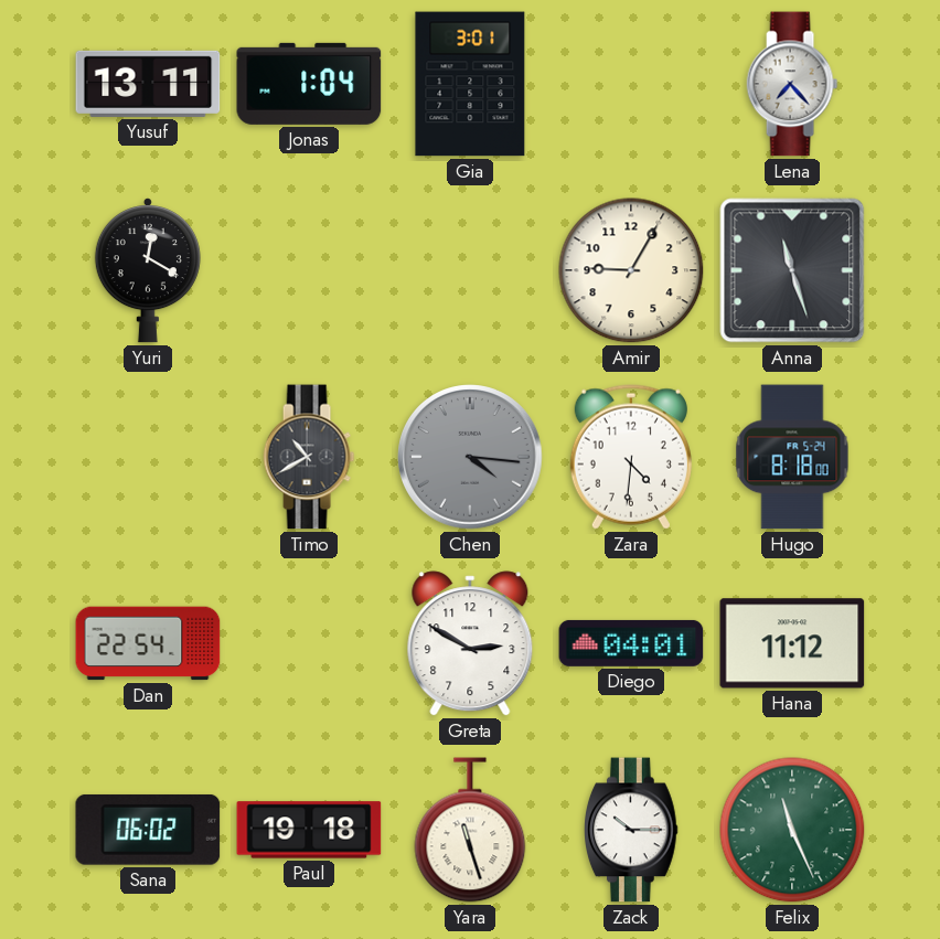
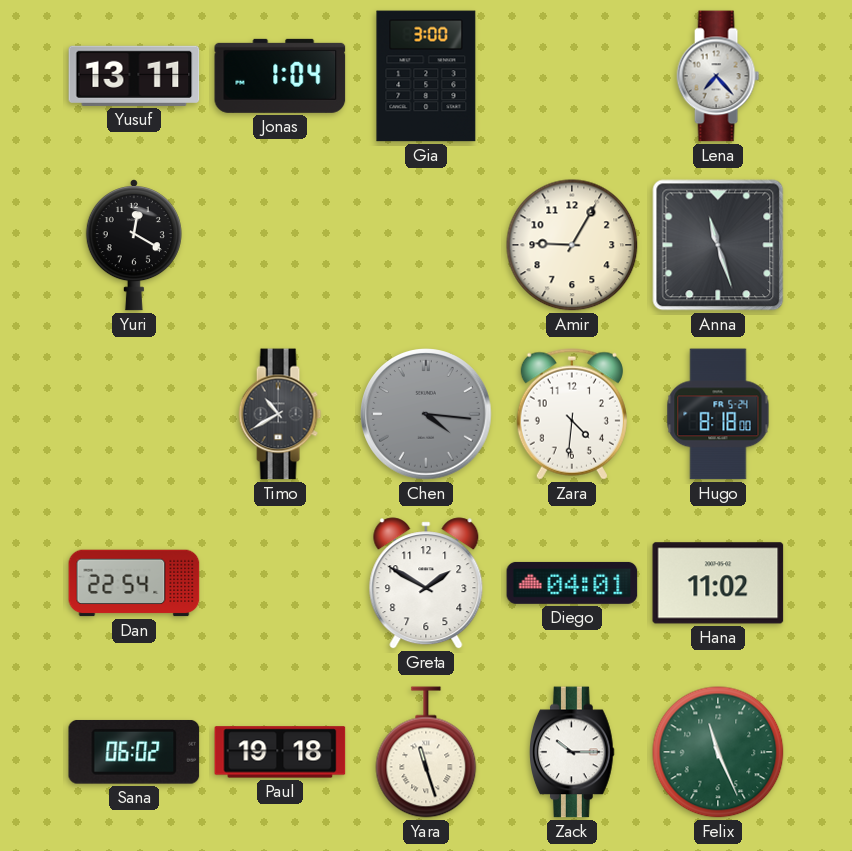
Gia: 3:01 -> 3:00 (426, 76)
Greta: 2:50 -> 1:50 (426, 583)
Hana: 11:12 -> 11:02 (718, 583)
